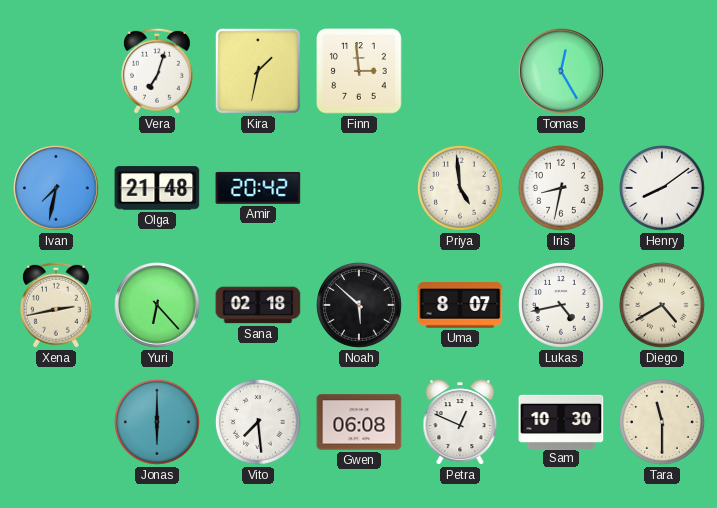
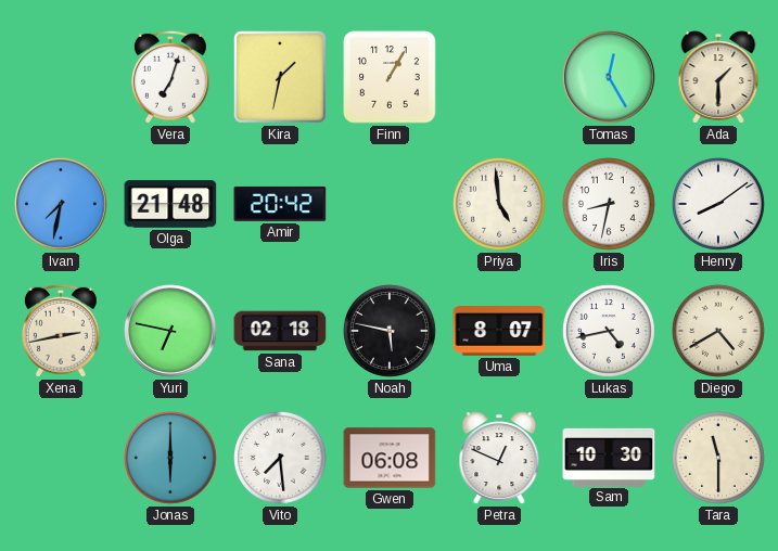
Finn: 2:59 -> 1:05 (390, 77)
Ada: none -> 1:30 (718, 77)
Yuri: 6:23 -> 6:47 (171, 332)
Noah: 5:52 -> 5:47 (390, 331)
